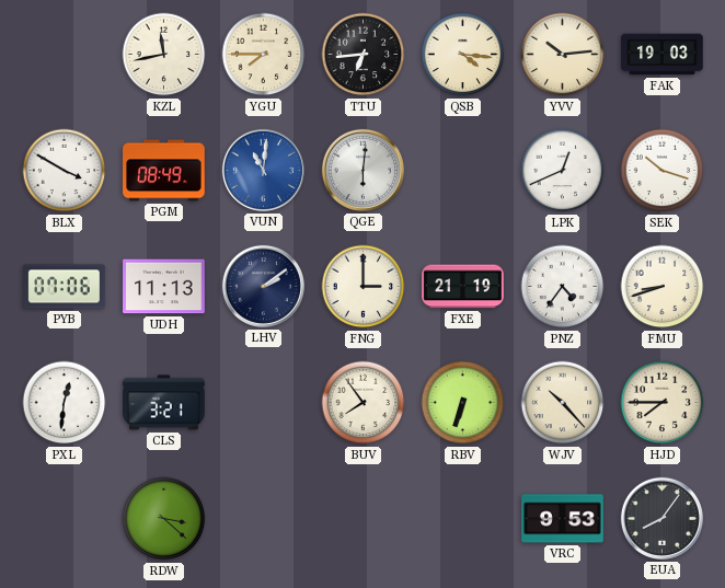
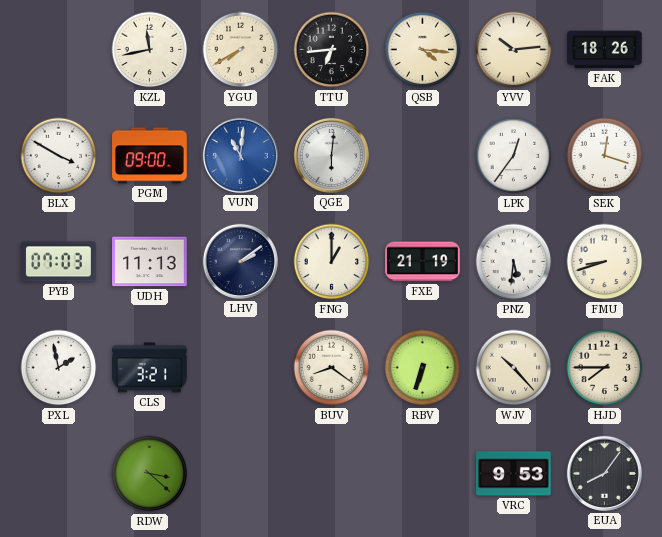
YGU: 7:45 -> 7:40 (241, 50)
FAK: 19:03 -> 18:26 (605, 50)
PGM: 08:49 -> 09:00 (150, 156)
LPK: 12:41 -> 12:36 (514, 156)
SEK: 10:18 -> 12:18 (605, 156)
PYB: 07:06 -> 07:03 (59, 262)
FNG: 3:00 -> 1:00 (332, 262)
PNZ: 4:36 -> 5:31 (514, 262)
PXL: 12:31 -> 1:58 (59, 368)
BUV: 7:54 -> 8:21 (332, 368)
